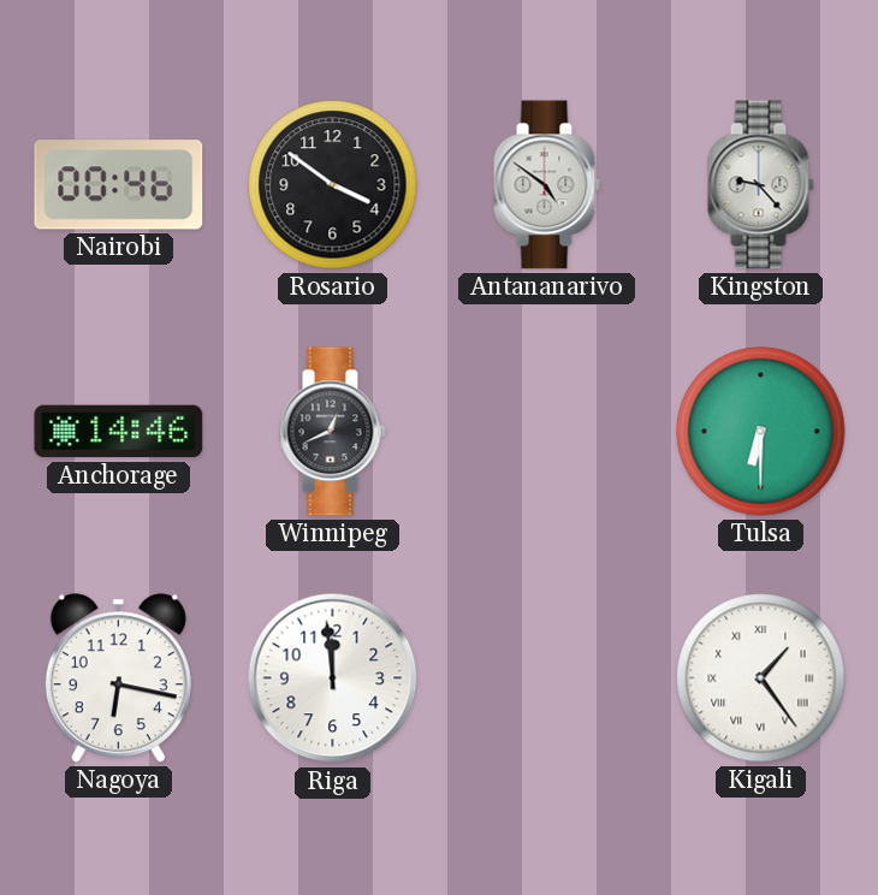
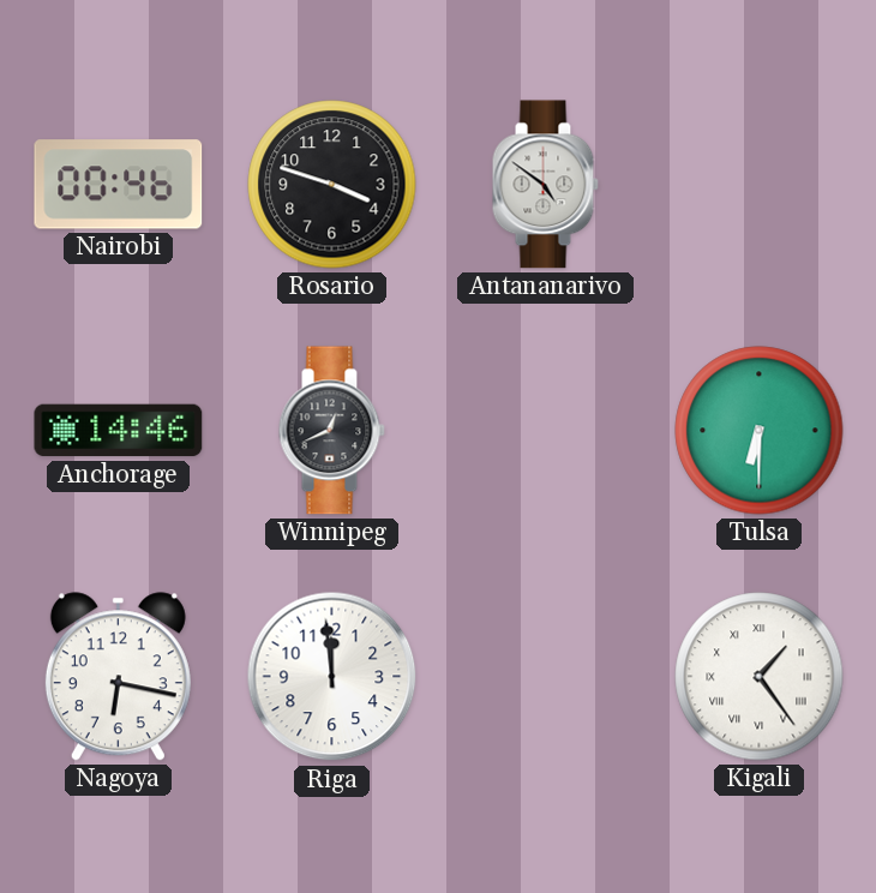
Rosario: 3:51 -> 3:48 (332, 185)
Kingston: 9:23 -> none (760, 185)
